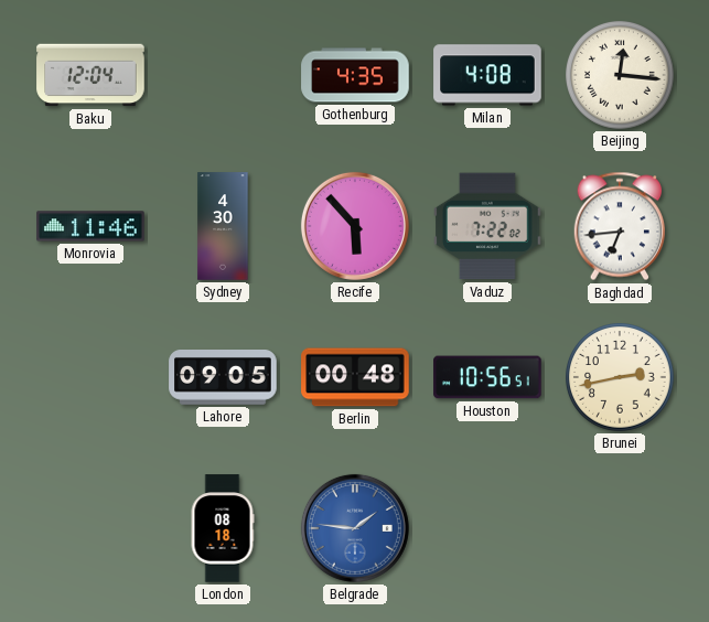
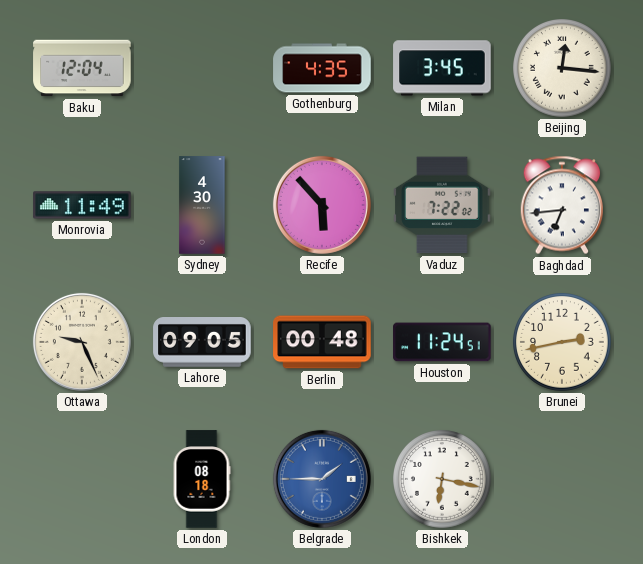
Milan: 4:08 -> 3:45 (442, 68)
Monrovia: 11:46 -> 11:49 (82, 205)
Ottawa: none -> 9:26 (82, 342)
Houston: 10:56 -> 11:24 (442, 342)
Belgrade: 1:46 -> 1:45 (322, 479)
Bishkek: none -> 6:17 (443, 480)
